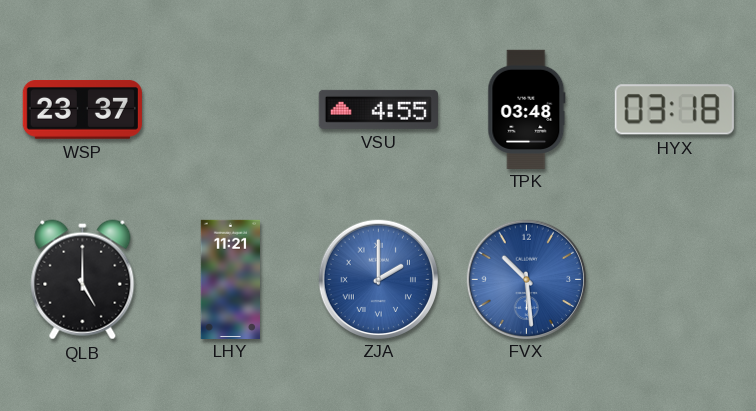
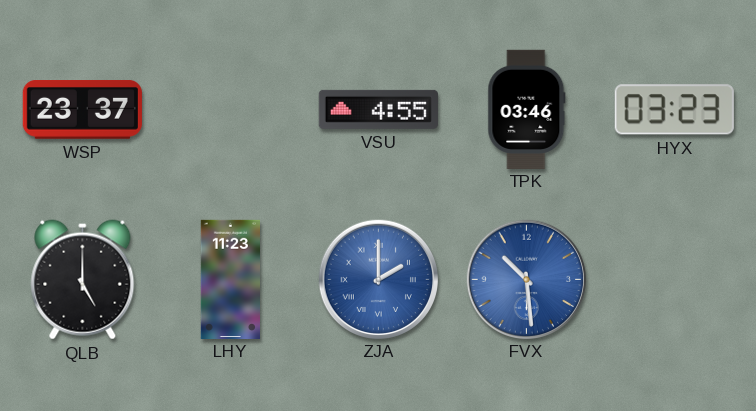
TPK: 03:48 -> 03:46 (527, 109)
HYX: 03:18 -> 03:23 (674, 110)
LHY: 11:21 -> 11:23 (230, 279)
